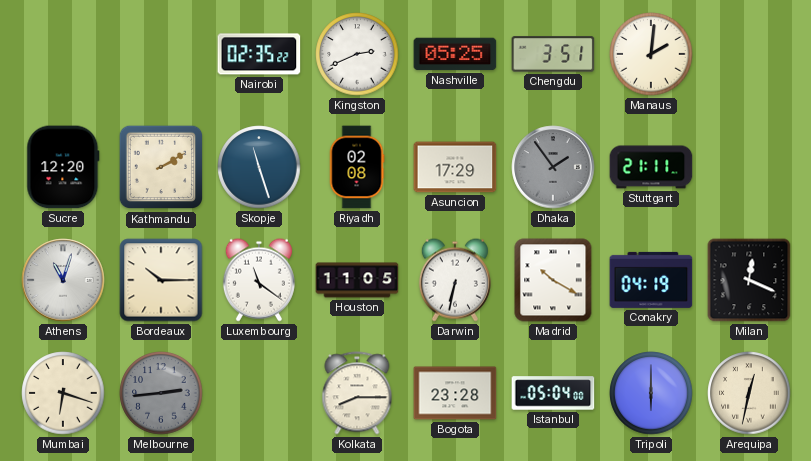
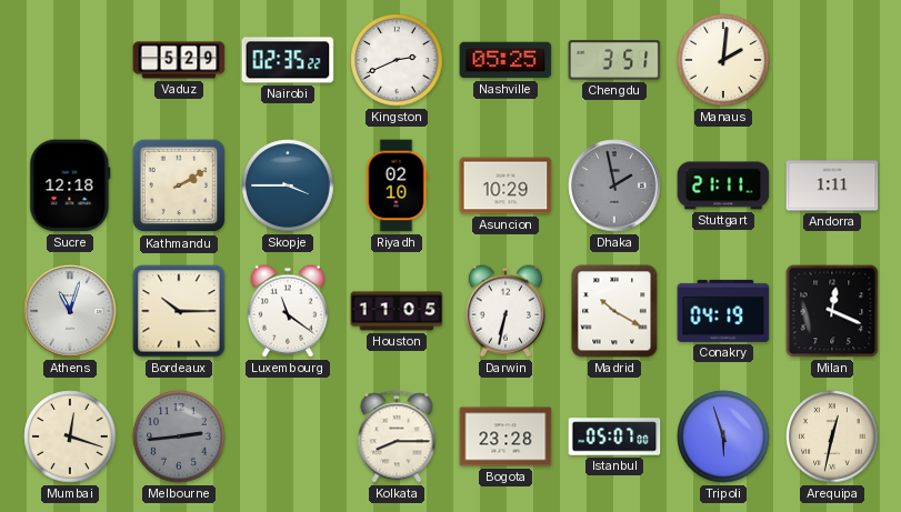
Vaduz: none -> 5:29 (179, 60)
Sucre: 12:20 -> 12:18 (70, 185)
Skopje: 11:27 -> 3:45 (288, 185)
Riyadh: 02:08 -> 02:10 (397, 185)
Asuncion: 17:29 -> 10:29 (505, 185)
Dhaka: 1:54 -> 1:58 (614, 185)
Andorra: none -> 1:11 (832, 185)
Mumbai: 6:18 -> 12:18 (70, 436)
Istanbul: 05:04 -> 05:07 (614, 436)
Tripoli: 6:00 -> 5:57 (723, 436)
